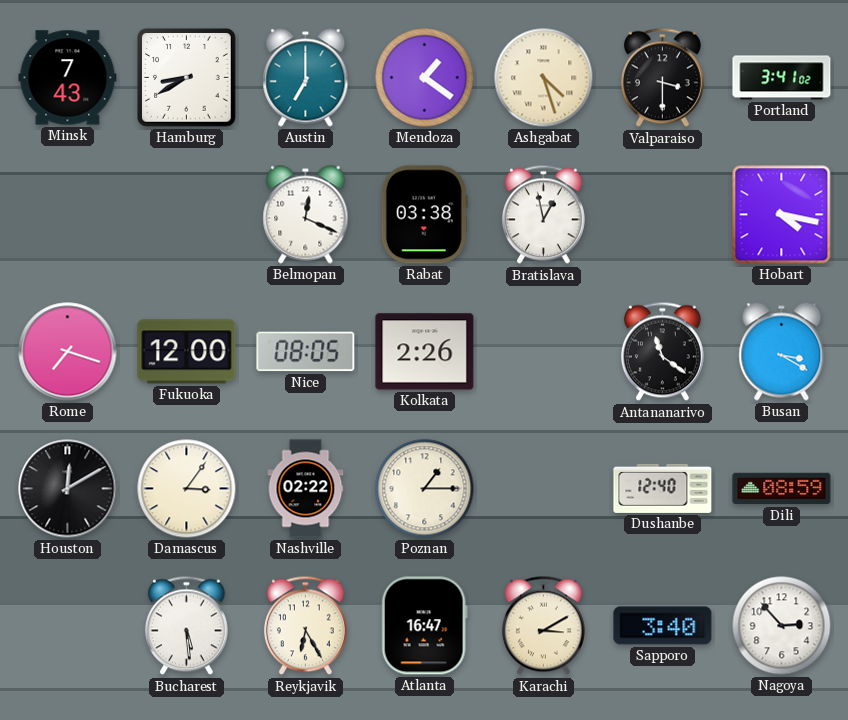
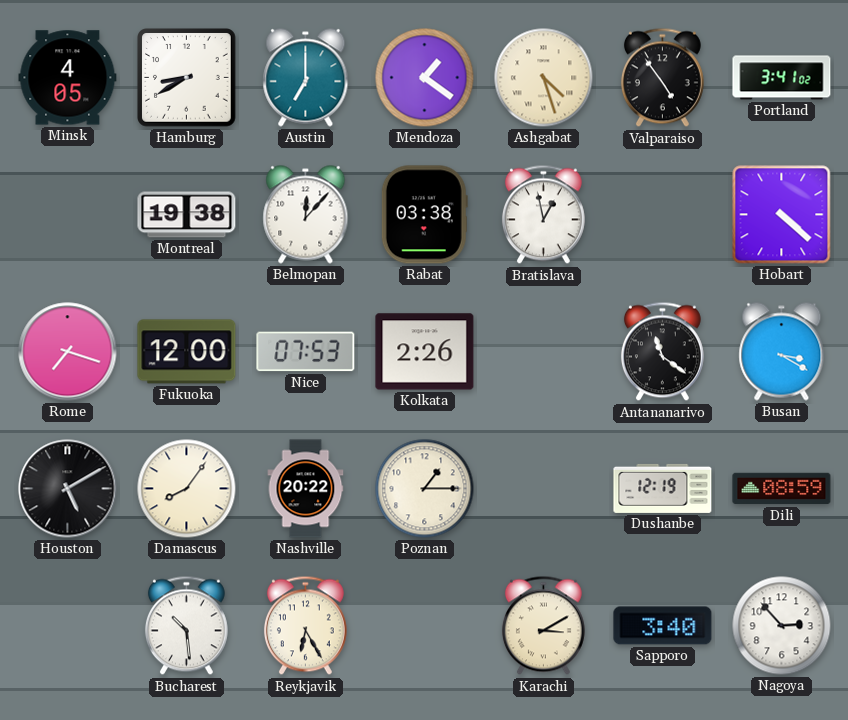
Minsk: 7:43 -> 4:05 (68, 78)
Valparaiso: 3:30 -> 4:54 (662, 78)
Montreal: none -> 19:38 (187, 215)
Belmopan: 12:19 -> 12:07 (306, 215)
Hobart: 4:17 -> 4:22 (782, 215)
Nice: 08:05 -> 07:53 (306, 352)
Houston: 12:10 -> 5:10 (68, 489)
Damascus: 3:06 -> 8:06 (187, 489)
Nashville: 02:22 -> 20:22 (306, 489)
Dushanbe: 12:40 -> 12:19 (663, 488)
Bucharest: 5:29 -> 10:29 (186, 626)
Atlanta: 16:47 -> none (424, 626)
